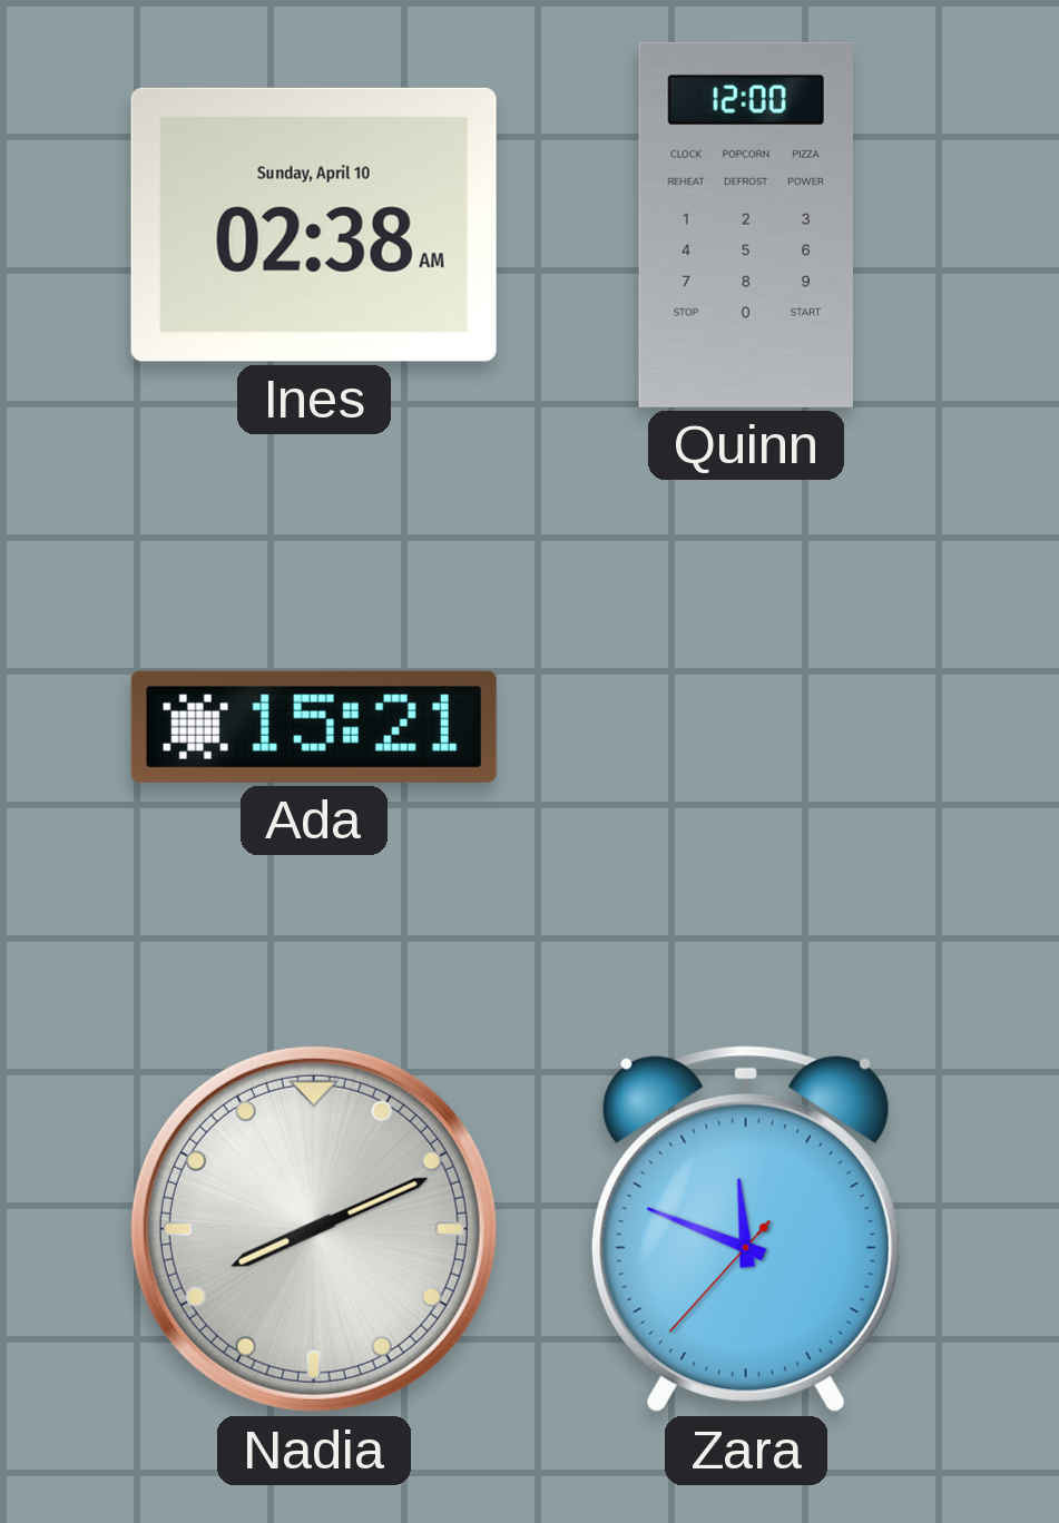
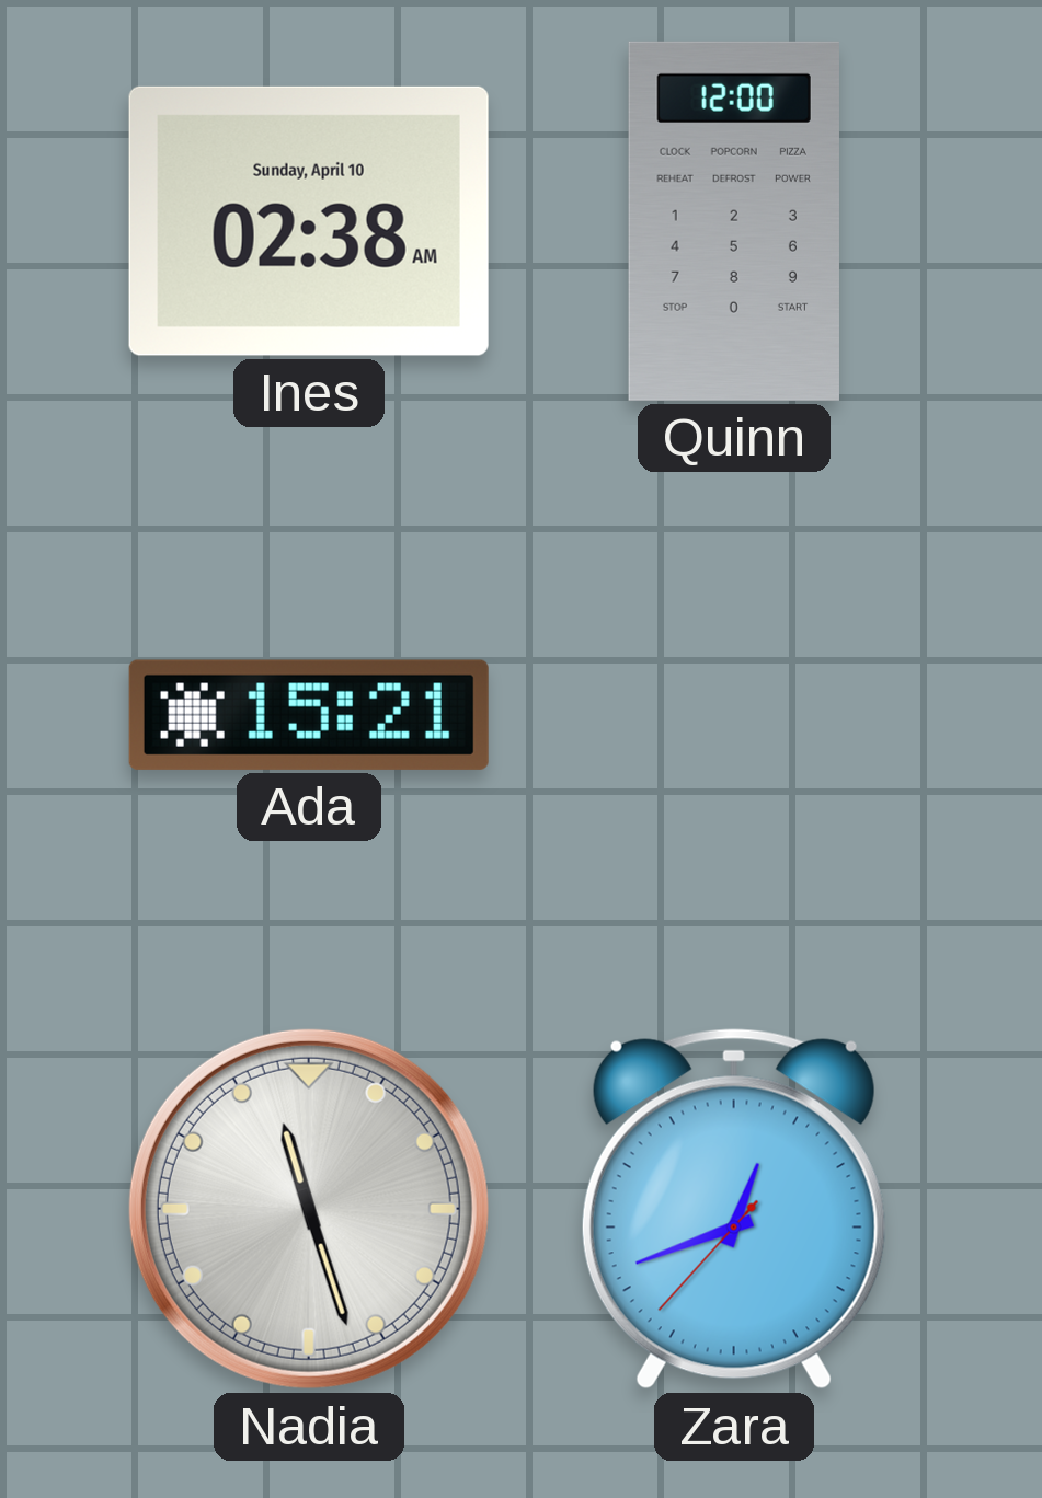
Nadia: 8:11 -> 11:27 (309, 1209)
Zara: 11:48 -> 12:41 (734, 1209)
